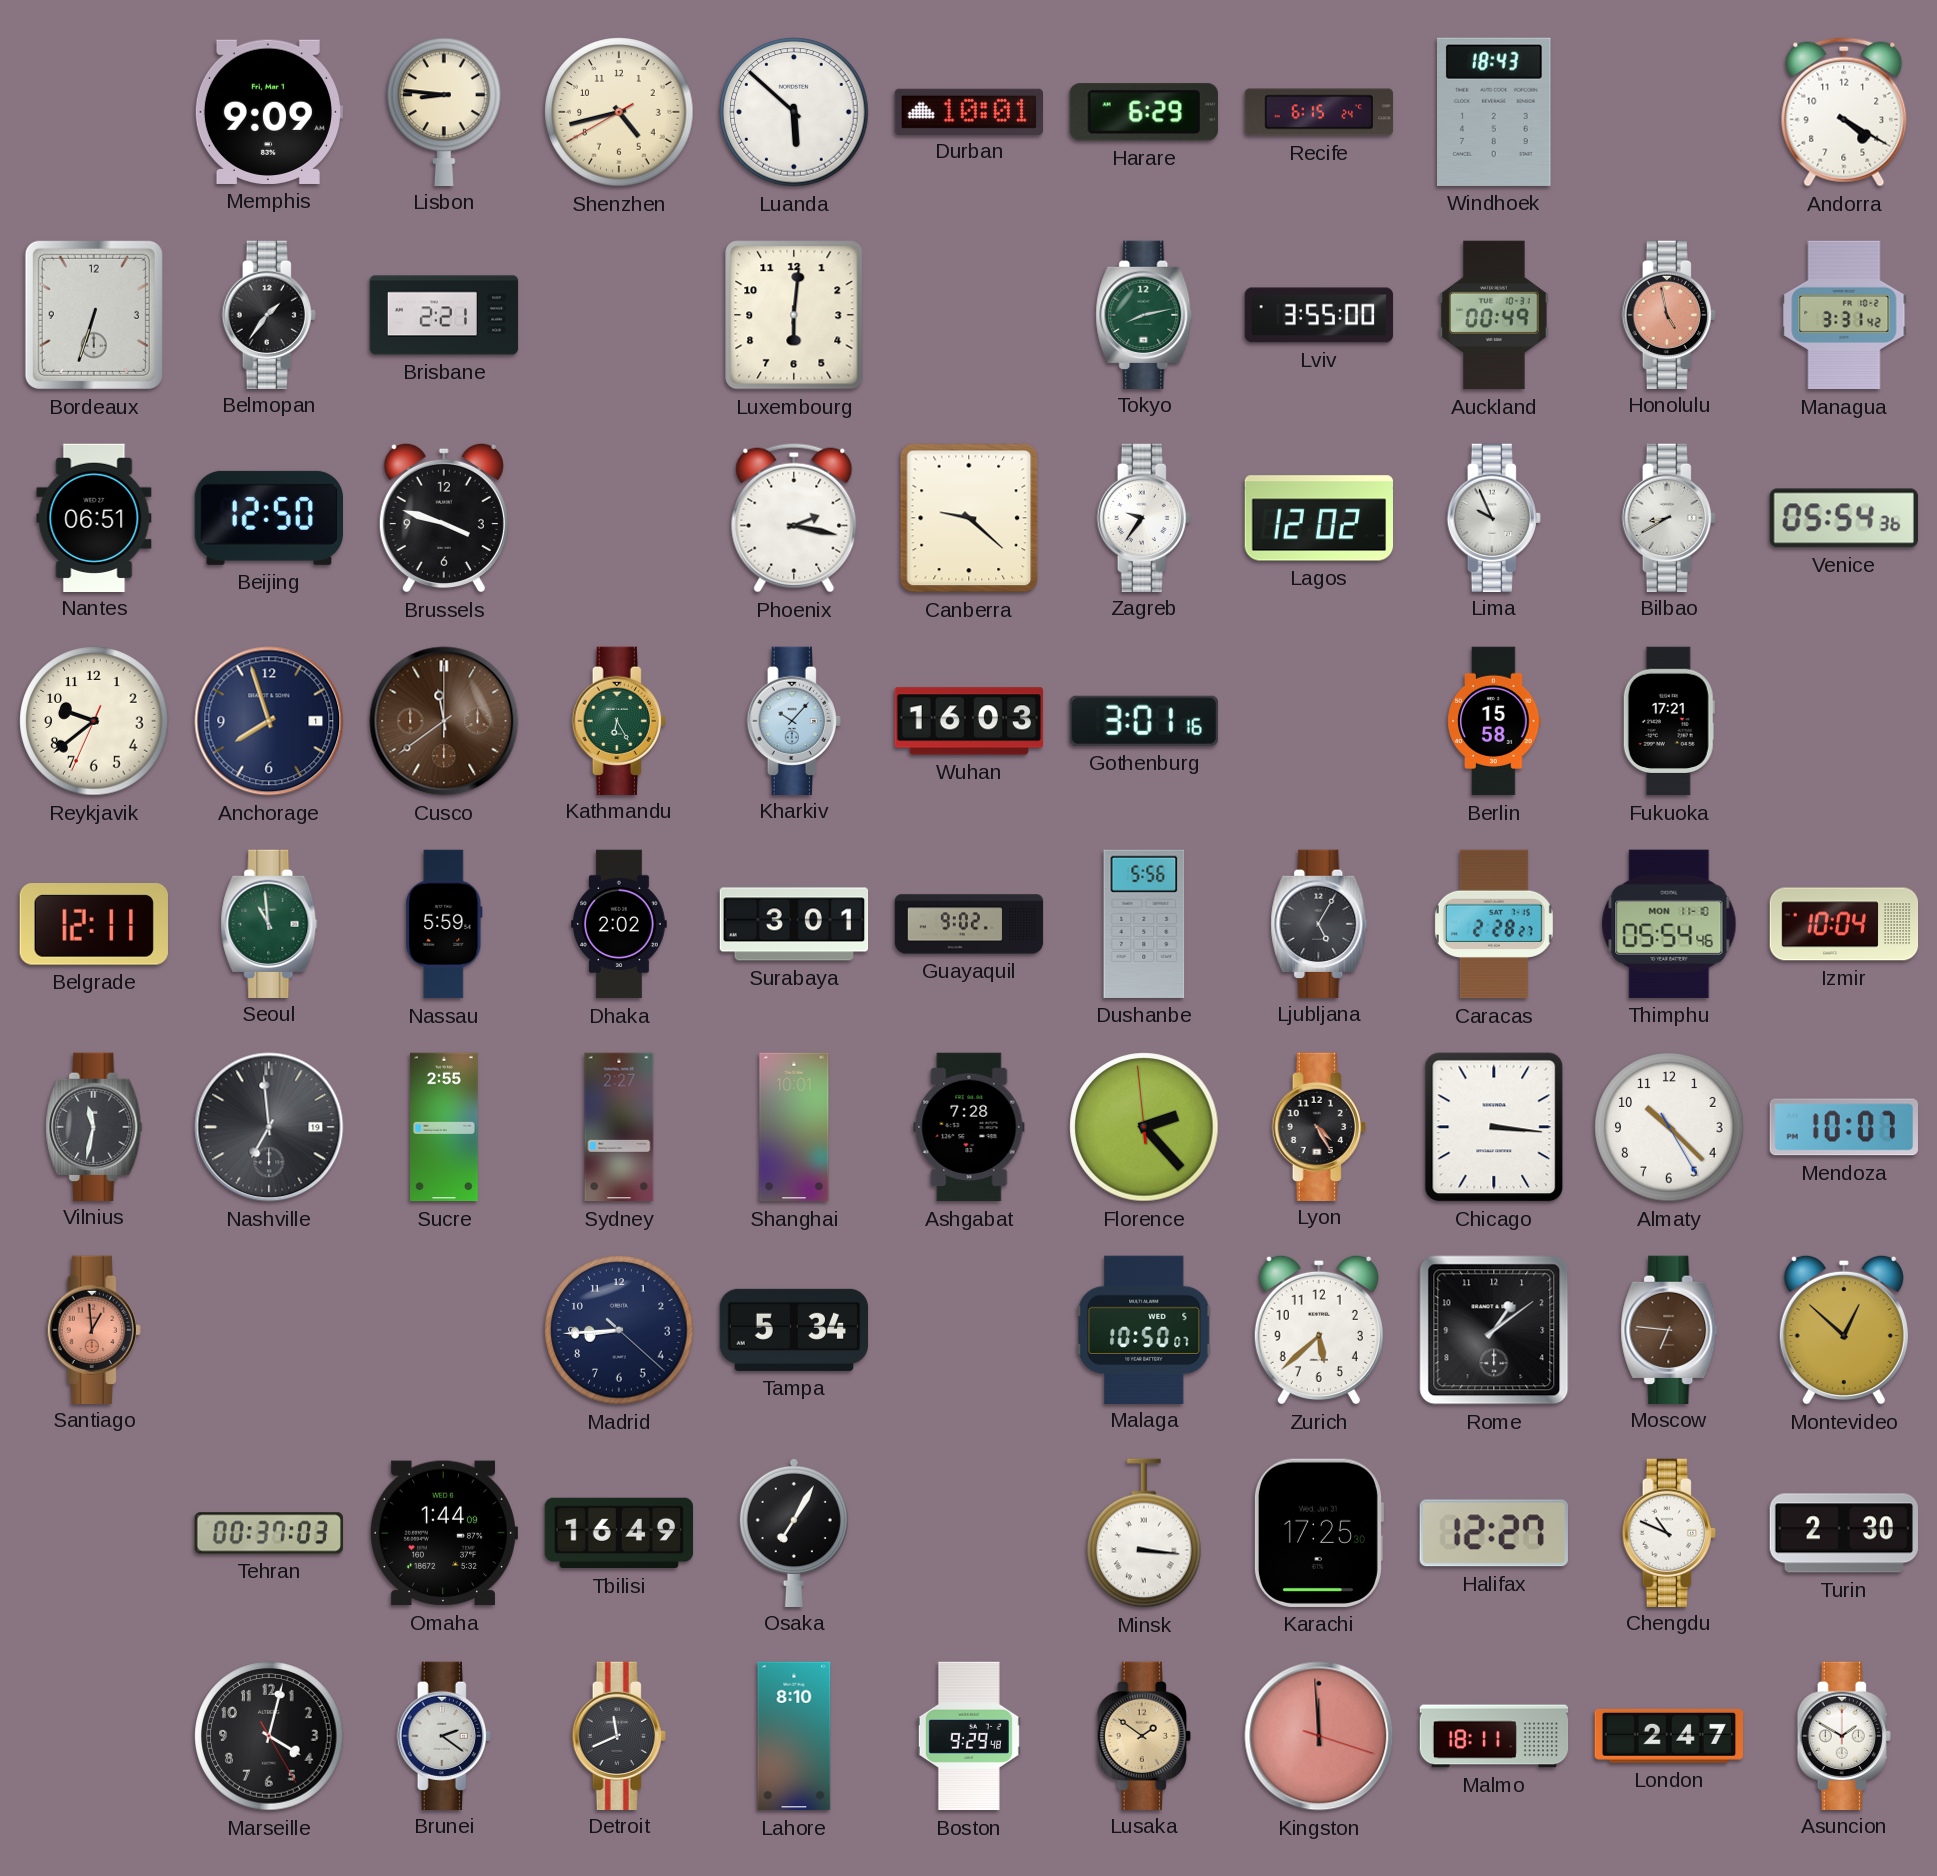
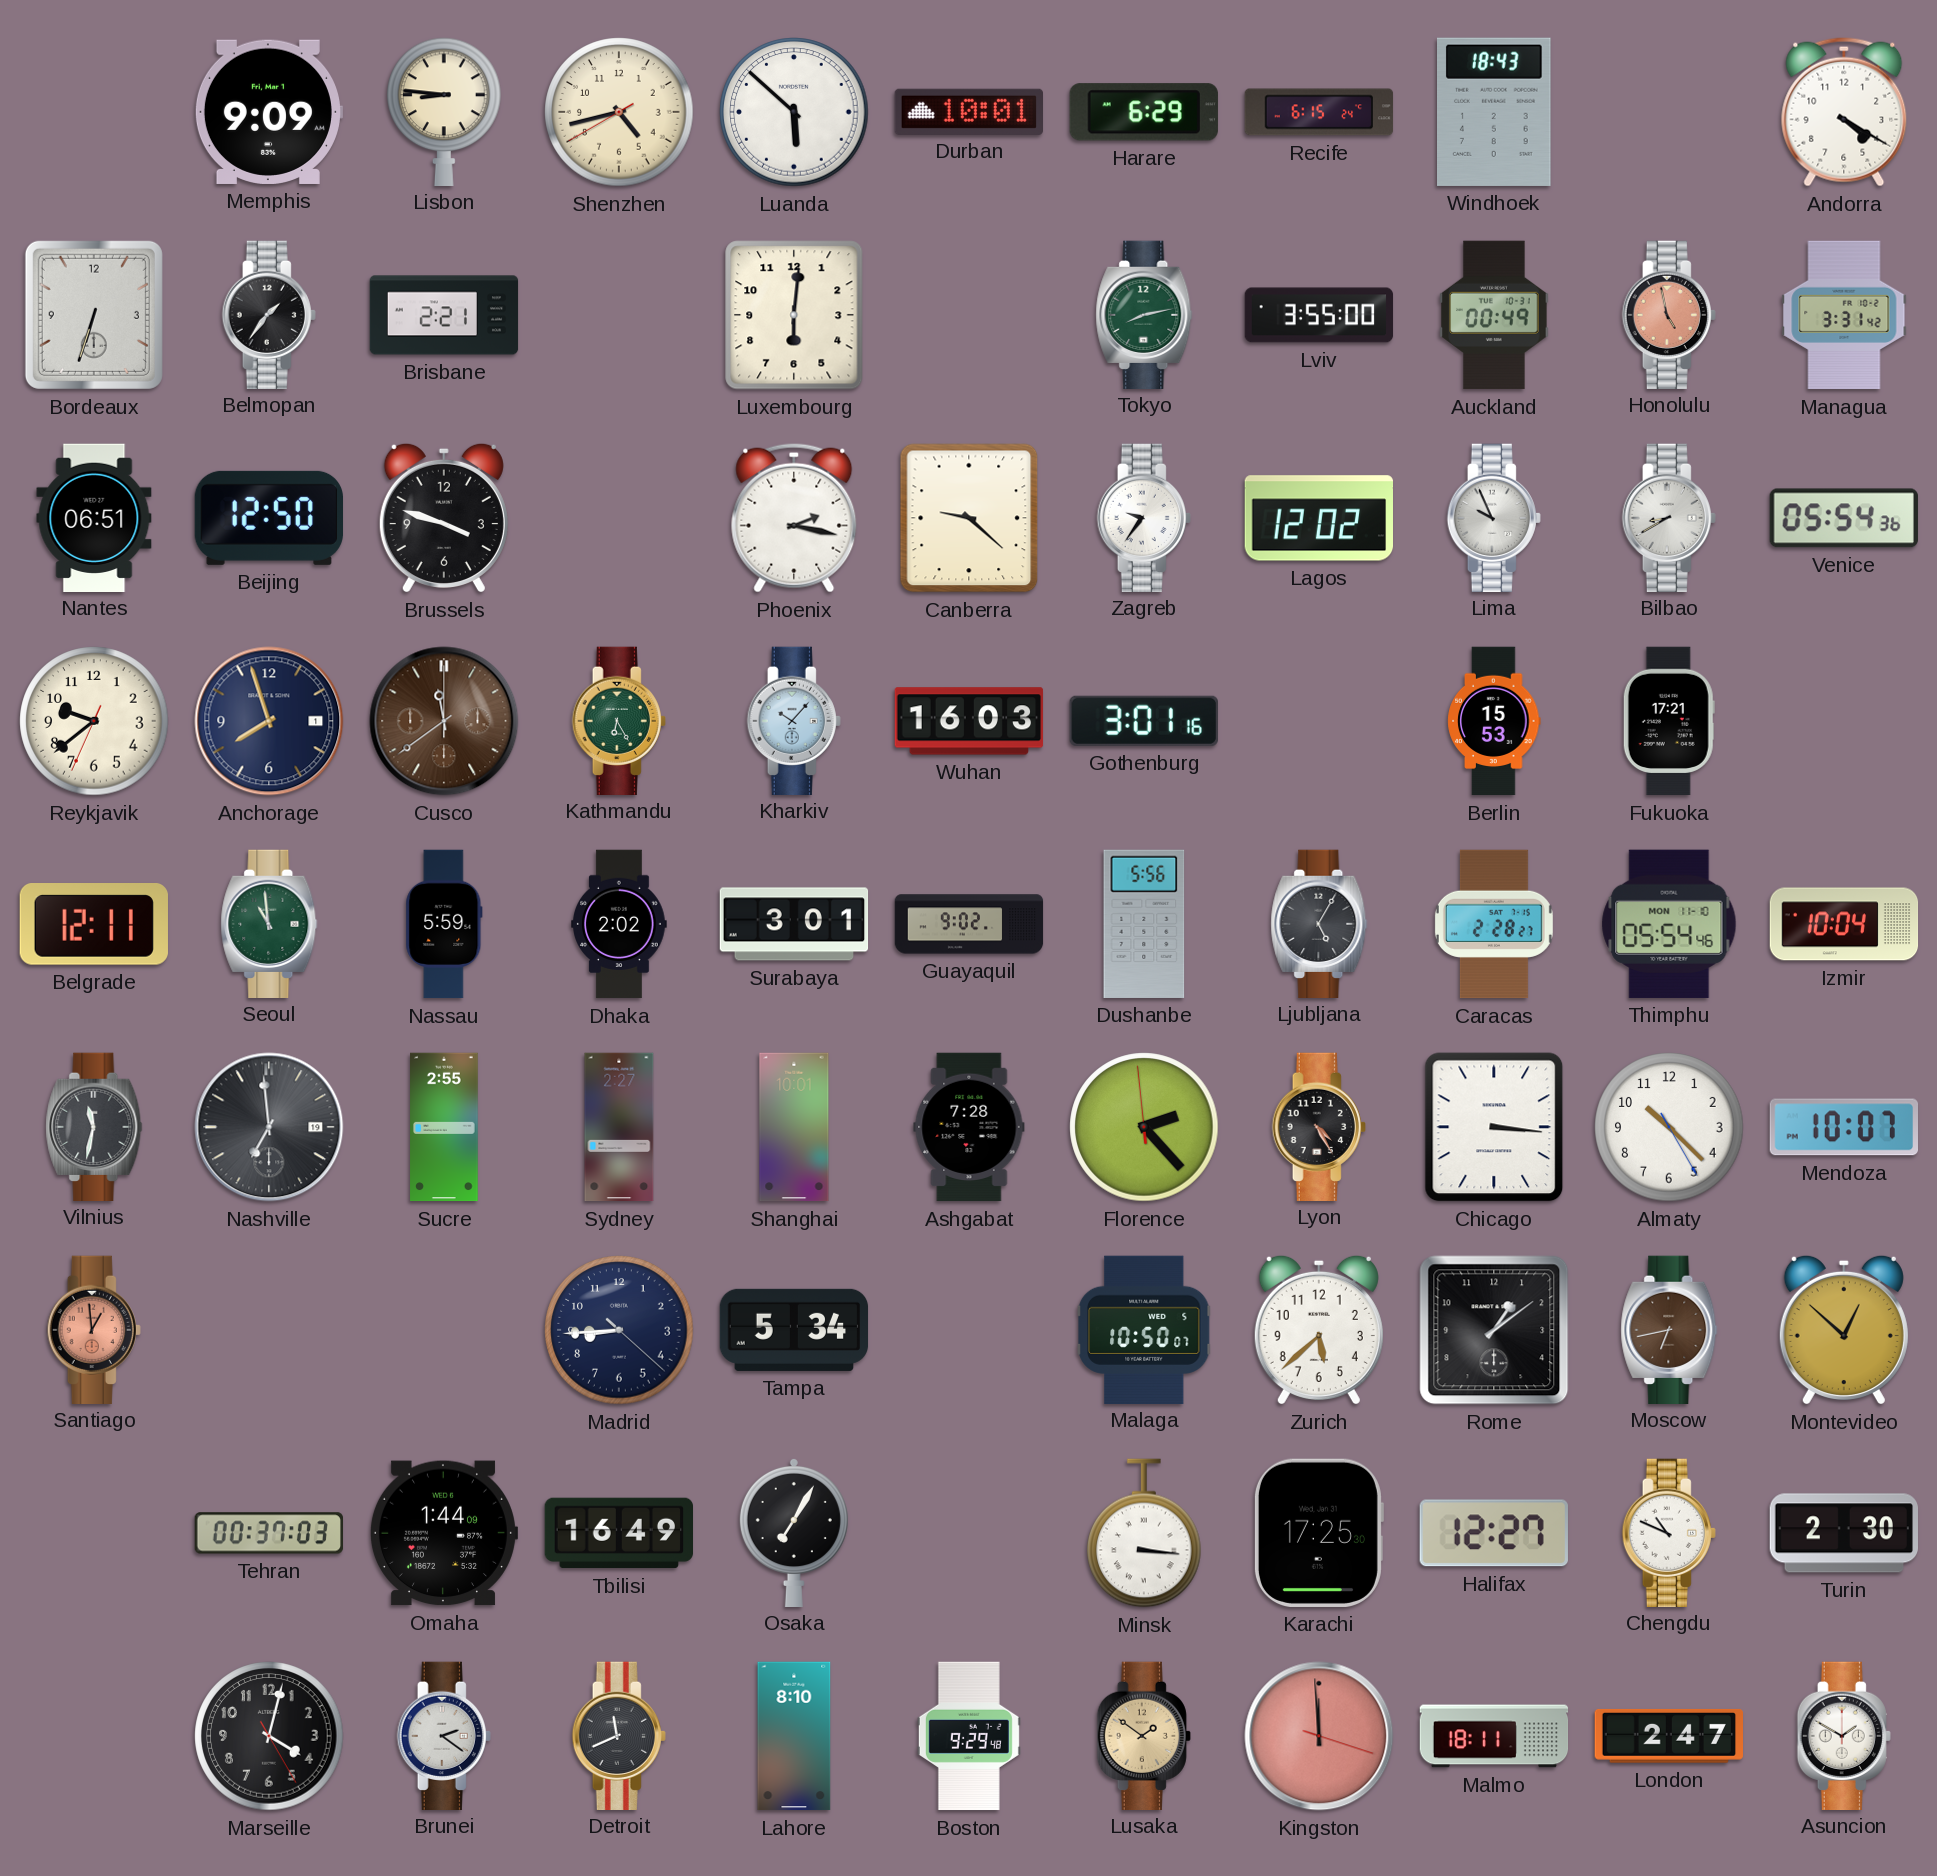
Berlin: 15:58 -> 15:53 (1494, 721)
Moscow: 6:46 -> 6:43 (1669, 1329)
